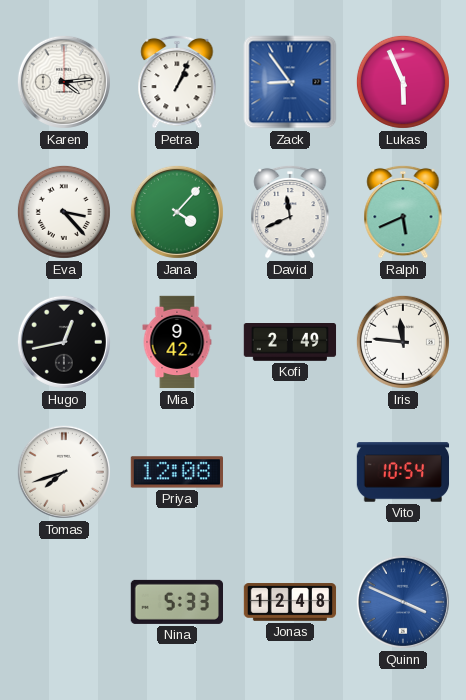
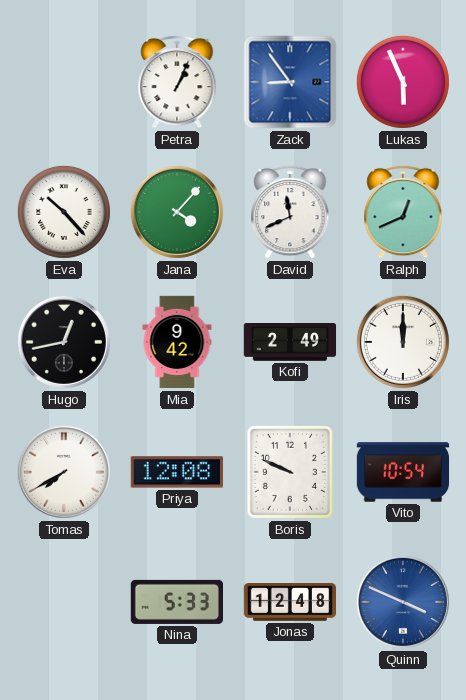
Karen: 4:14 -> none (64, 82)
Eva: 3:23 -> 10:23 (64, 212)
Ralph: 5:41 -> 12:41 (403, 212)
Iris: 11:46 -> 12:00 (403, 342)
Tomas: 7:42 -> 7:40 (64, 472)
Boris: none -> 9:49 (290, 472)
